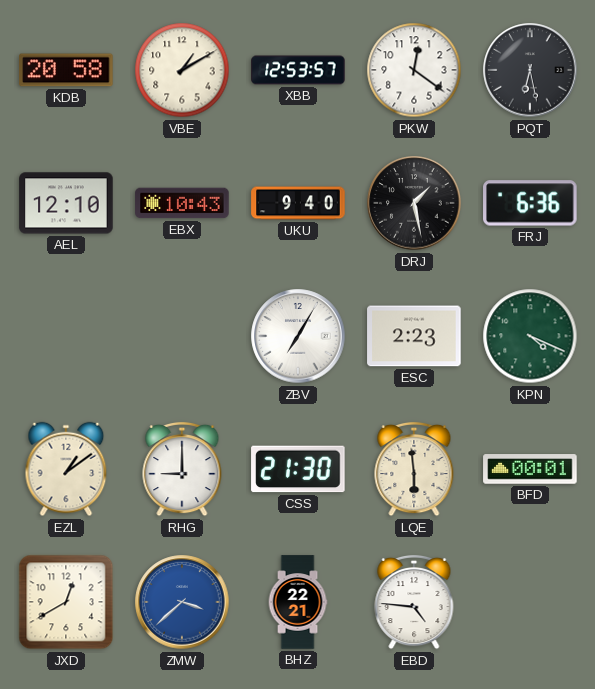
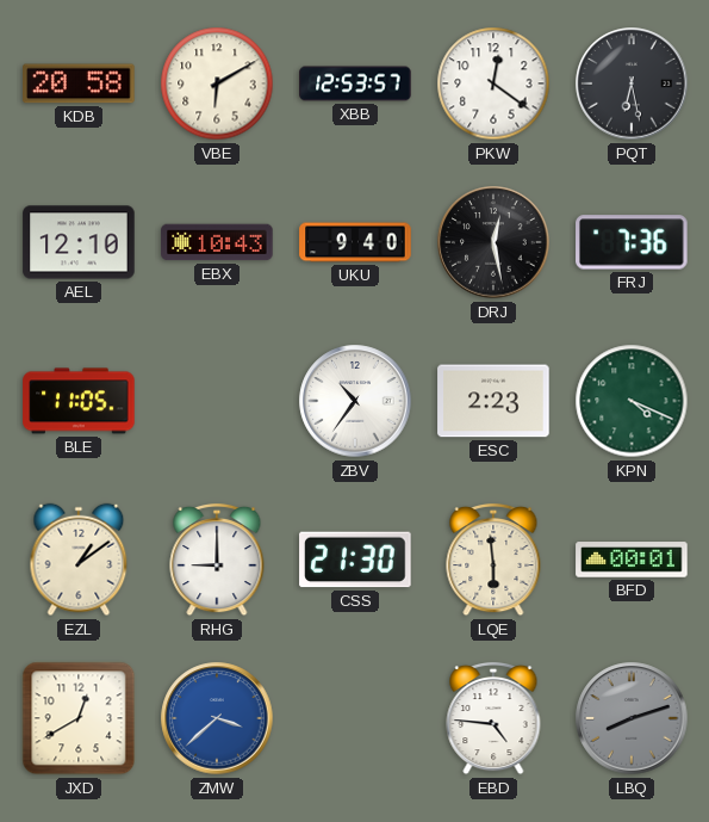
VBE: 1:10 -> 6:10 (217, 84)
DRJ: 1:28 -> 12:28 (493, 242)
FRJ: 6:36 -> 7:36 (632, 242)
BLE: none -> 11:05 (79, 401)
ZBV: 7:05 -> 10:36 (355, 401)
BHZ: 22:21 -> none (298, 602)
LBQ: none -> 8:12 (632, 718)
